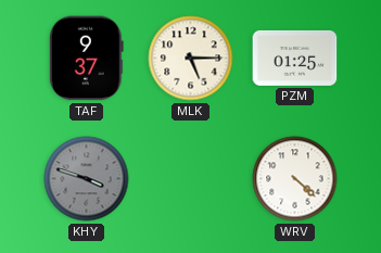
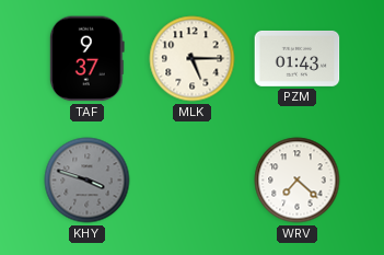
PZM: 01:25 -> 01:43 (298, 58)
WRV: 4:22 -> 7:22 (298, 181)
